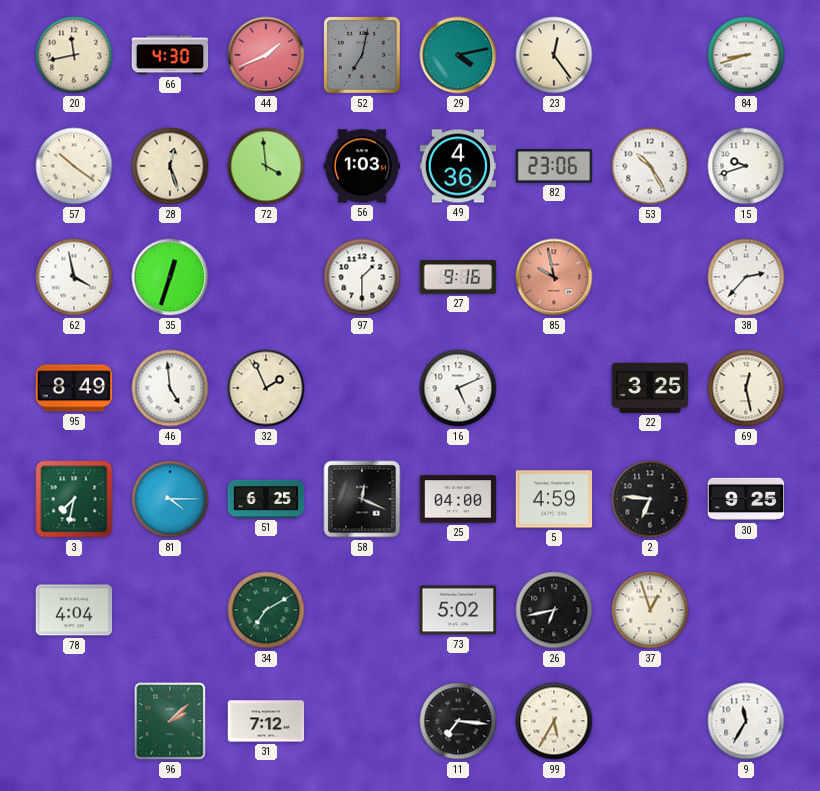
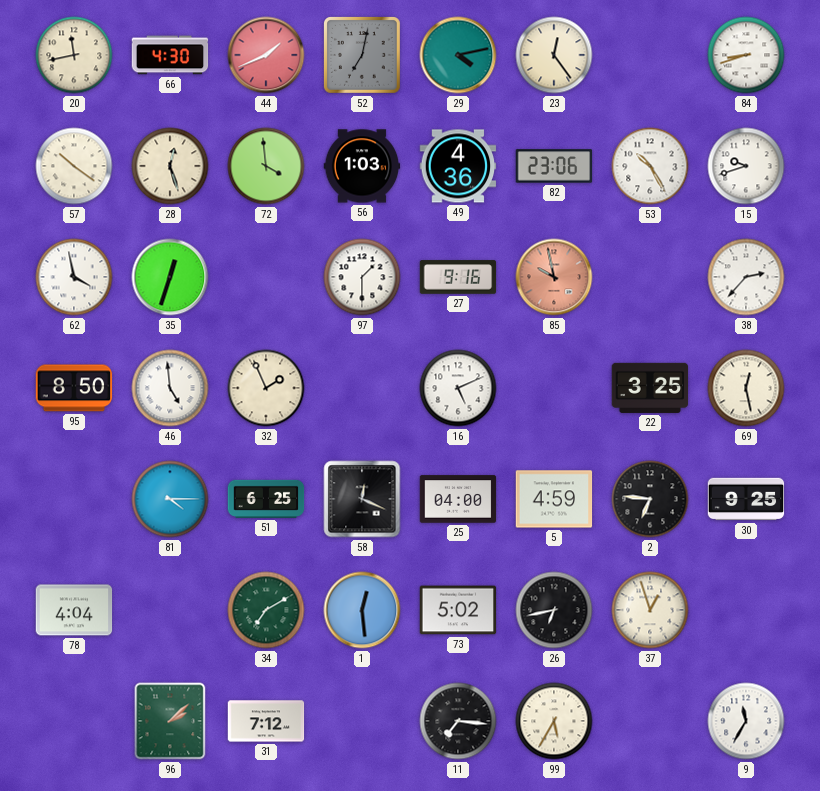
95: 8:49 -> 8:50 (74, 388)
3: 7:32 -> none (74, 499)
1: none -> 12:29 (362, 610)
